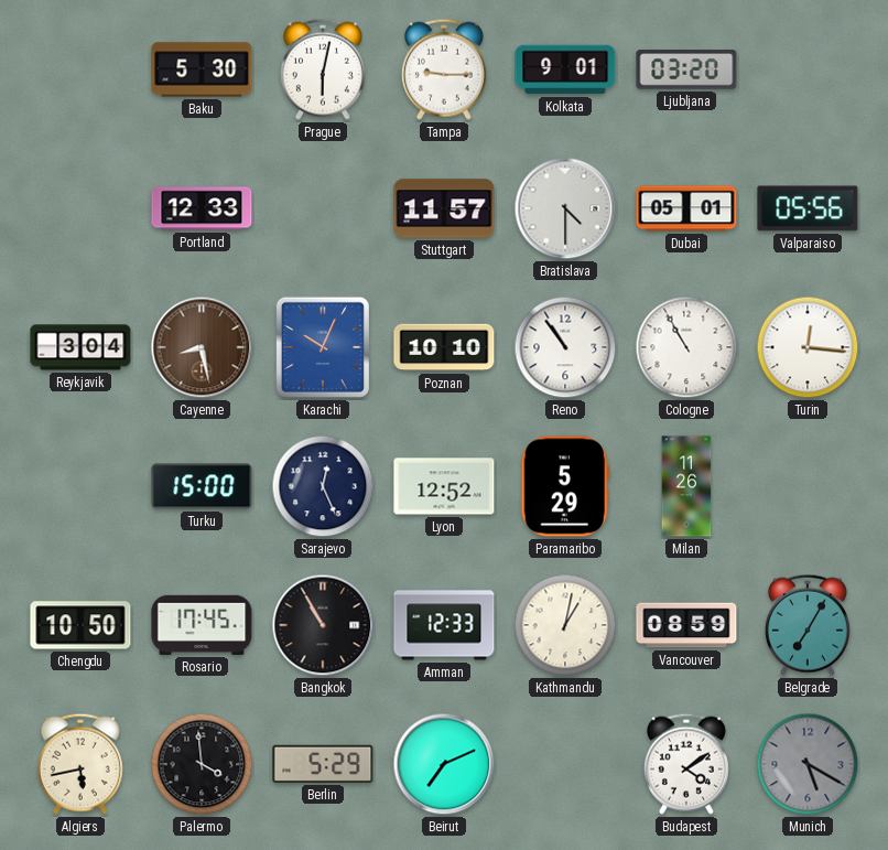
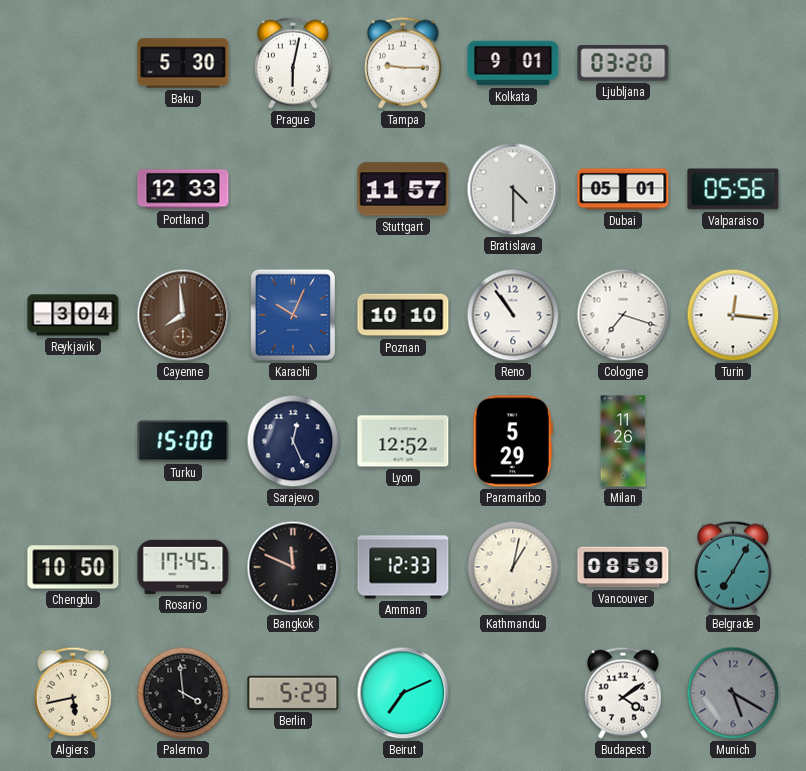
Cayenne: 8:28 -> 7:59 (183, 315)
Cologne: 10:55 -> 7:18 (623, 315)
Bangkok: 10:55 -> 11:49 (293, 567)
